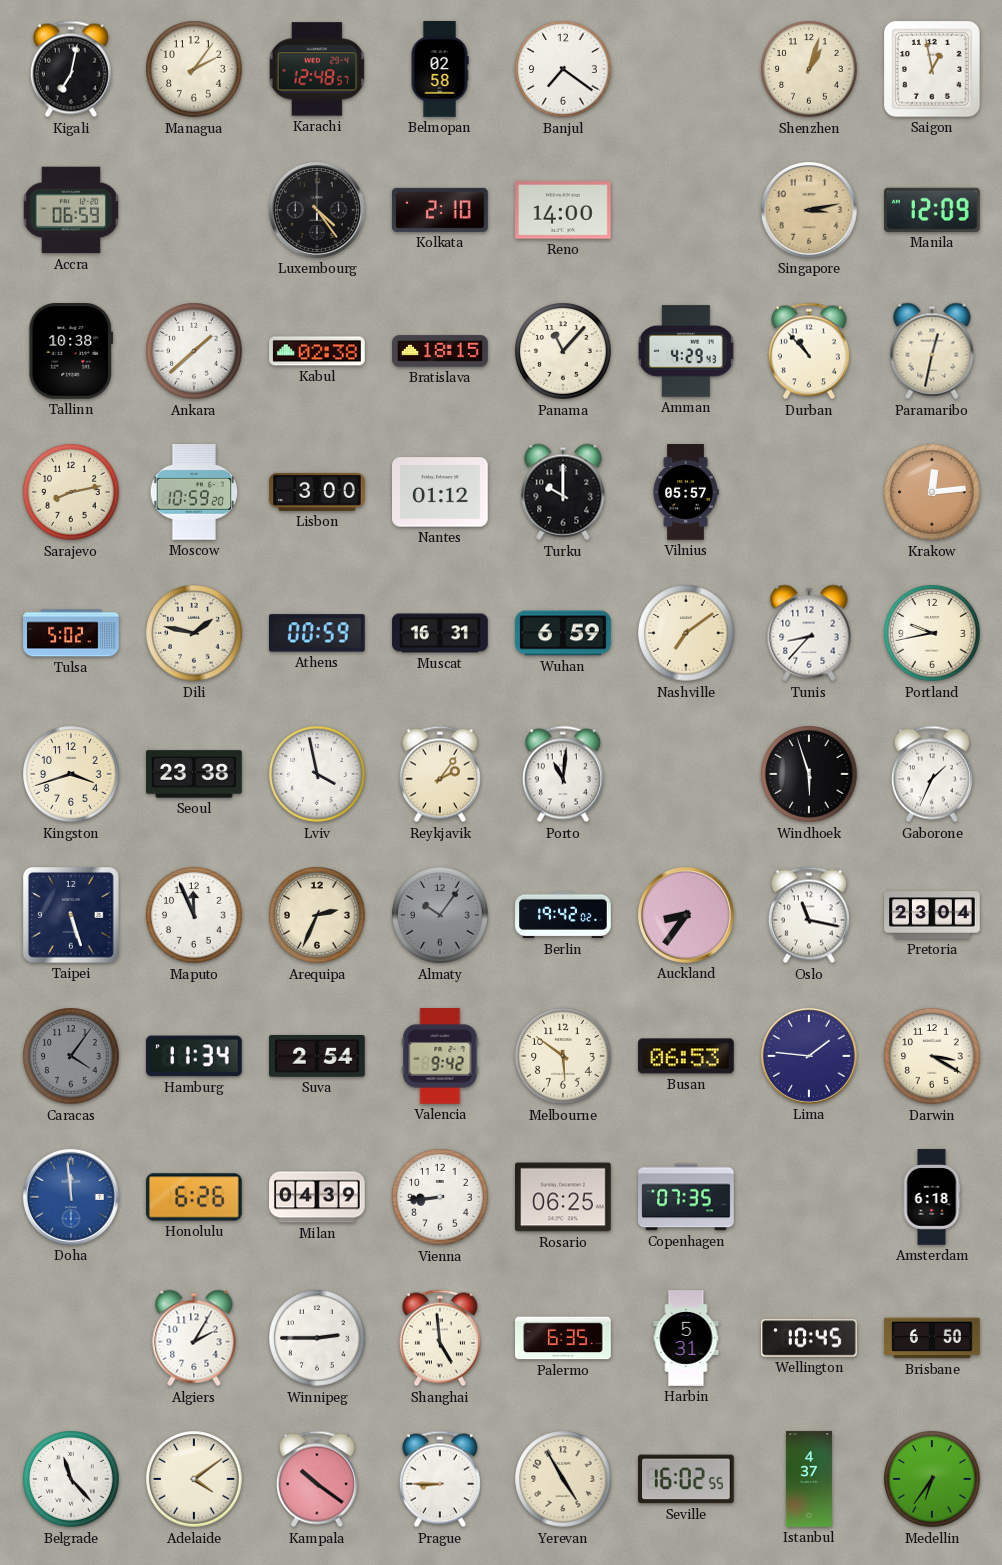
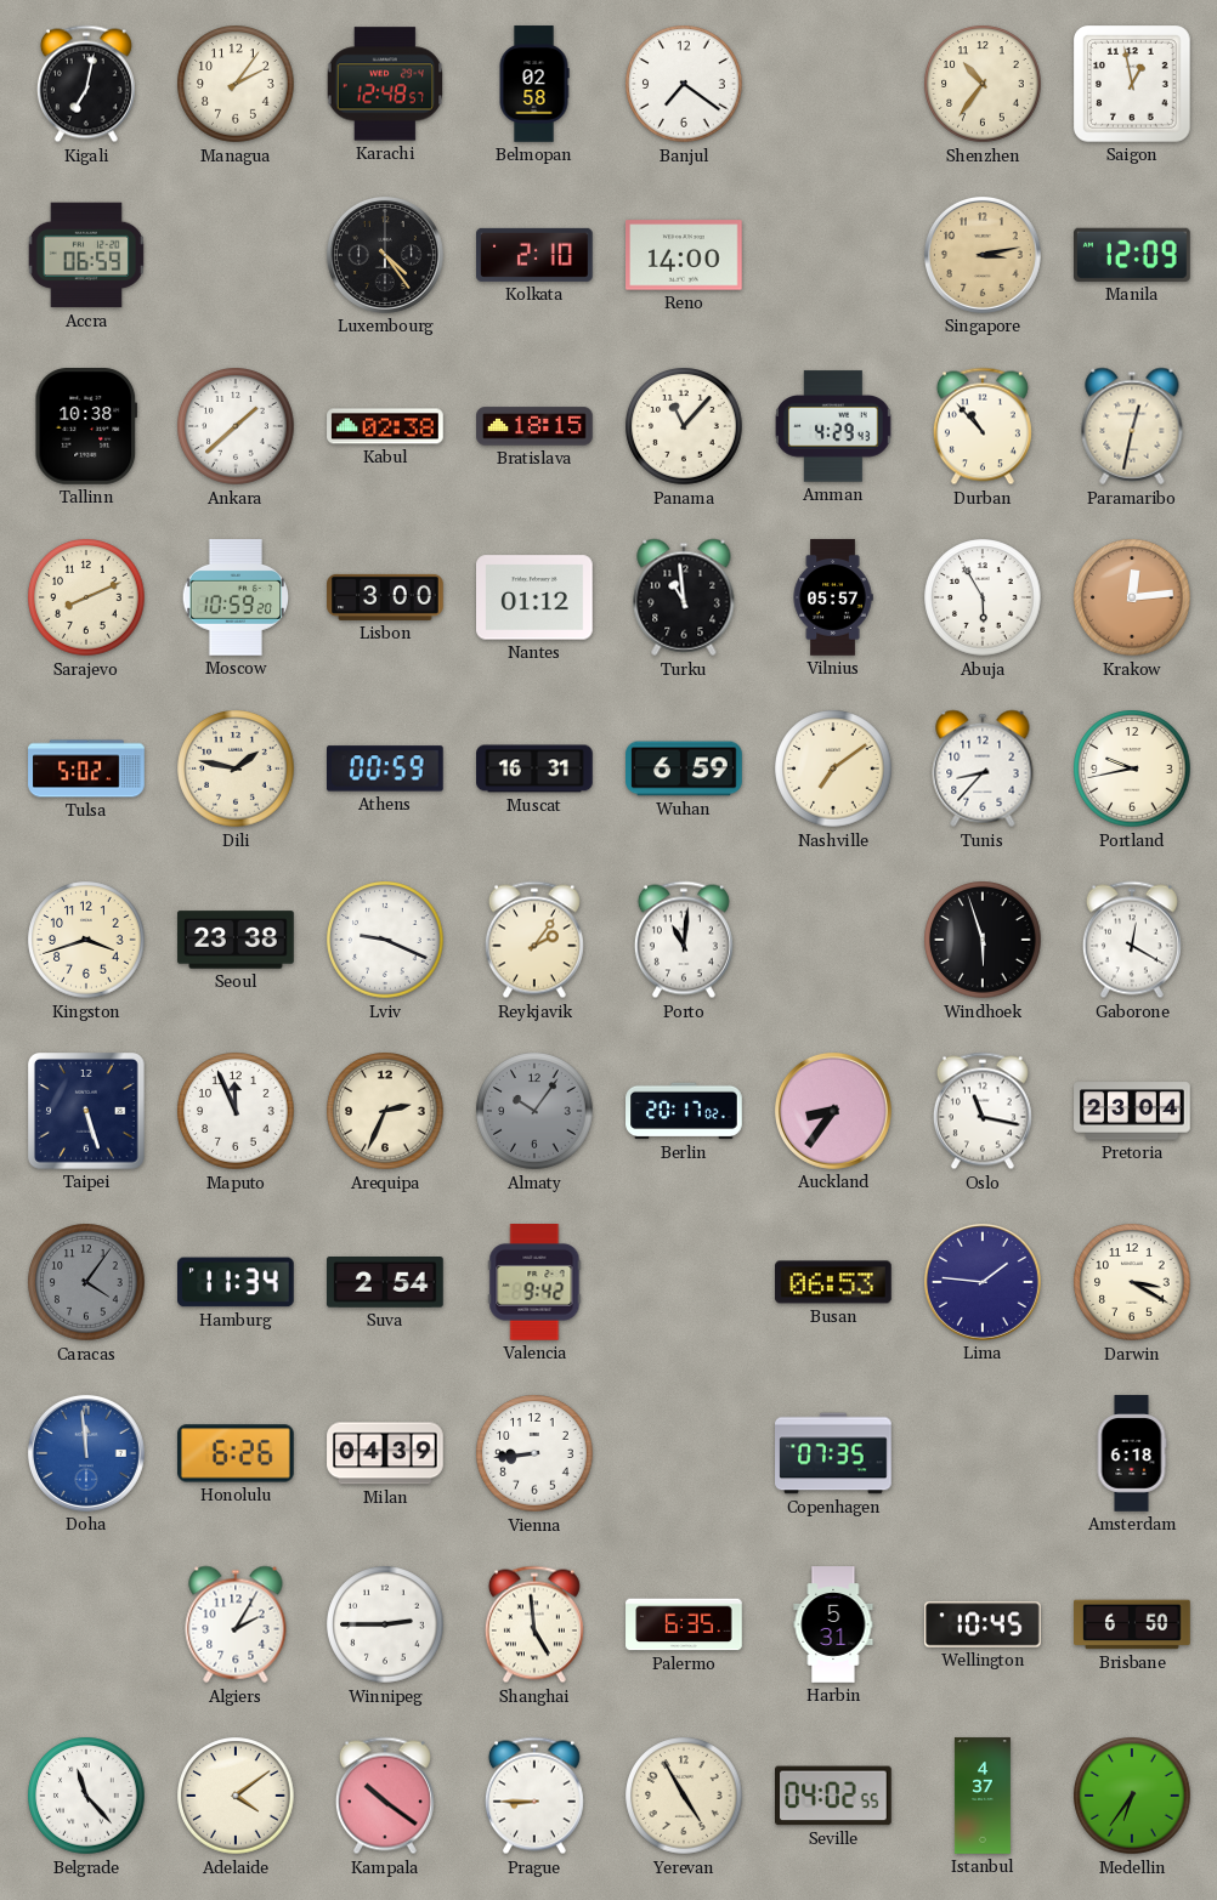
Shenzhen: 1:03 -> 10:36 (983, 84)
Sarajevo: 8:13 -> 8:11 (86, 597)
Turku: 10:00 -> 10:59 (684, 597)
Abuja: none -> 5:55 (983, 597)
Lviv: 3:58 -> 9:19 (385, 940)
Gaborone: 1:34 -> 12:20 (1132, 940)
Berlin: 19:42 -> 20:17 (684, 1111)
Melbourne: 5:51 -> none (563, 1056)
Rosario: 06:25 -> none (563, 1197)
Seville: 16:02 -> 04:02 (834, 1796)
